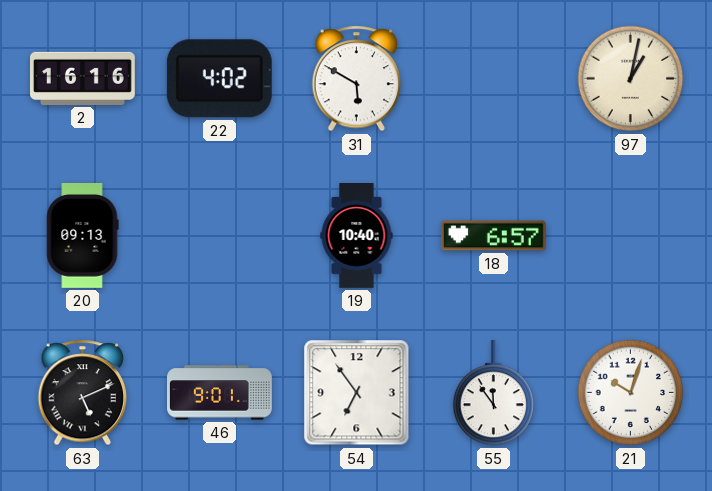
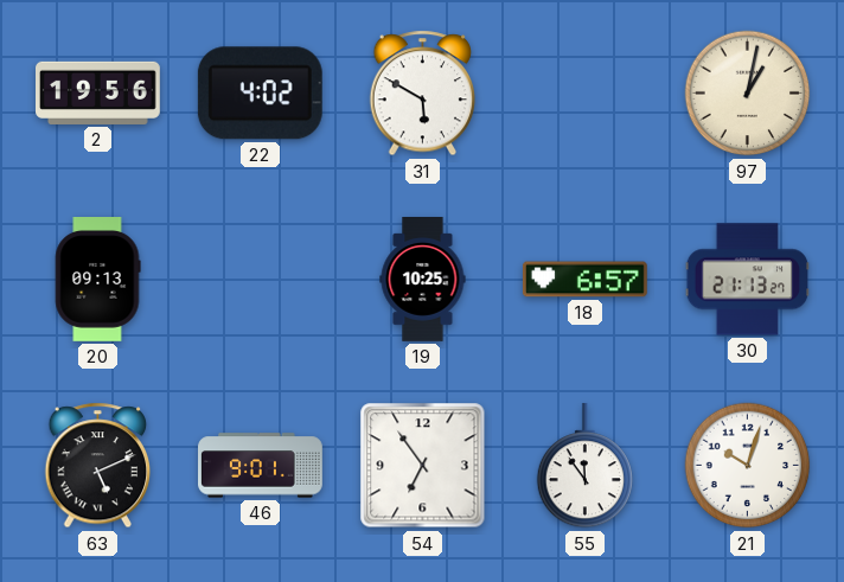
2: 16:16 -> 19:56 (98, 92)
19: 10:40 -> 10:25 (423, 280)
30: none -> 21:13 (748, 280)
